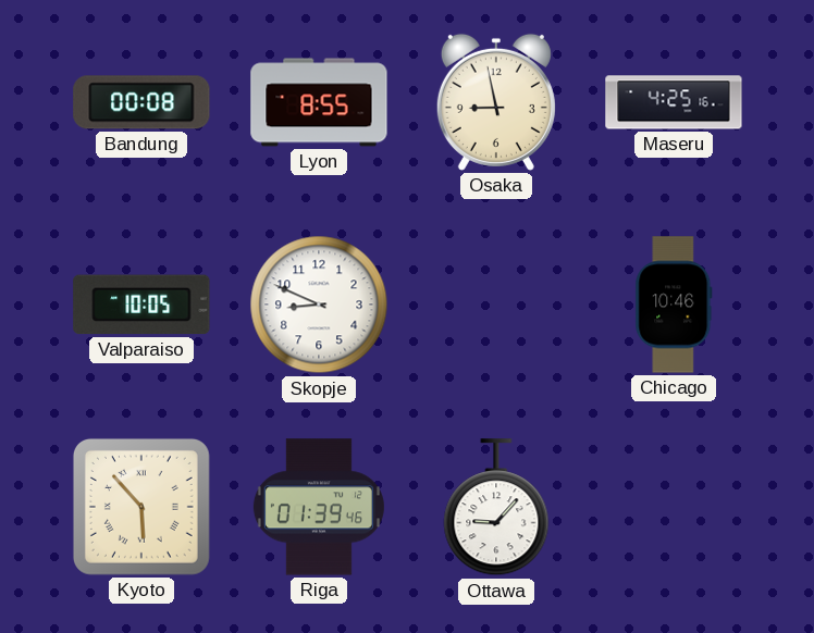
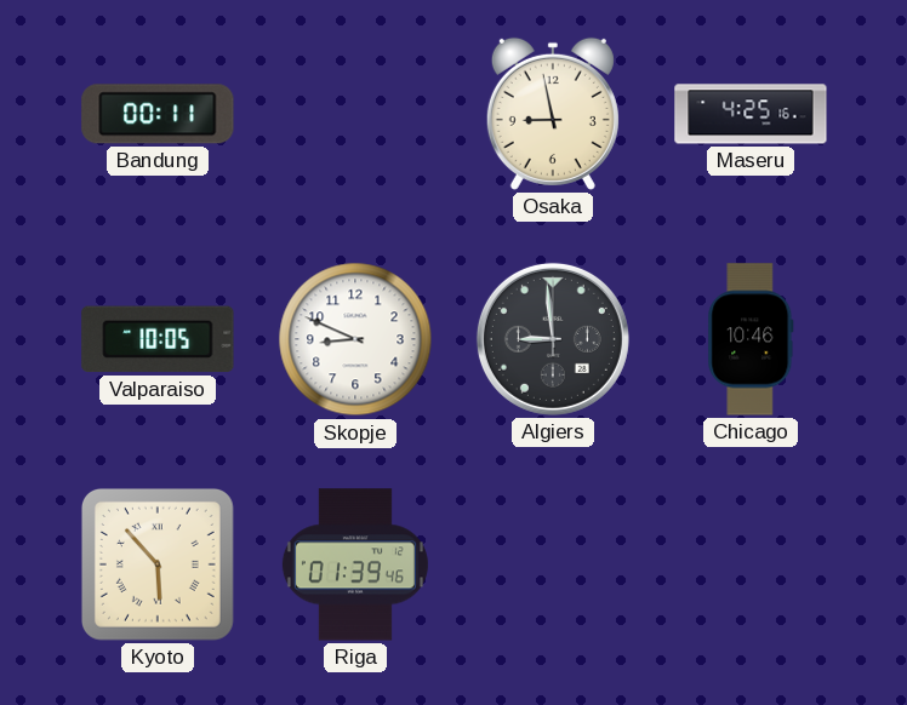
Bandung: 00:08 -> 00:11 (158, 114)
Lyon: 8:55 -> none (319, 102)
Algiers: none -> 8:59 (553, 339)
Ottawa: 9:07 -> none (496, 508)
